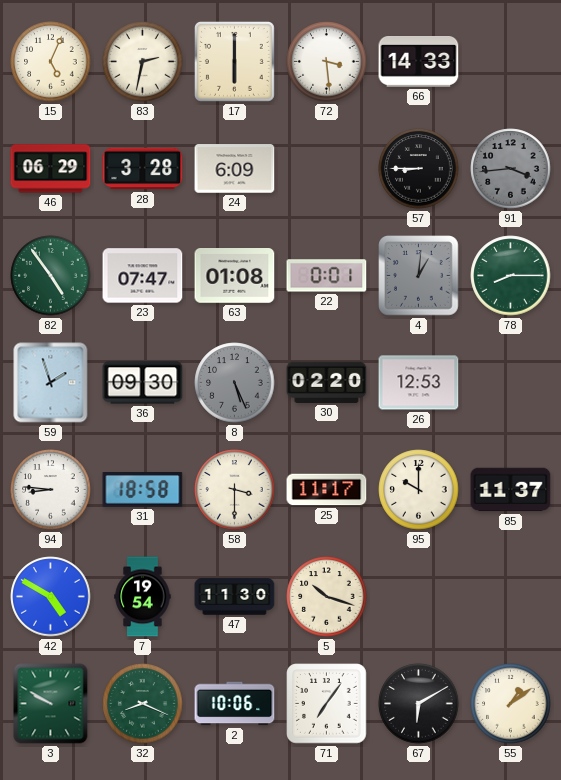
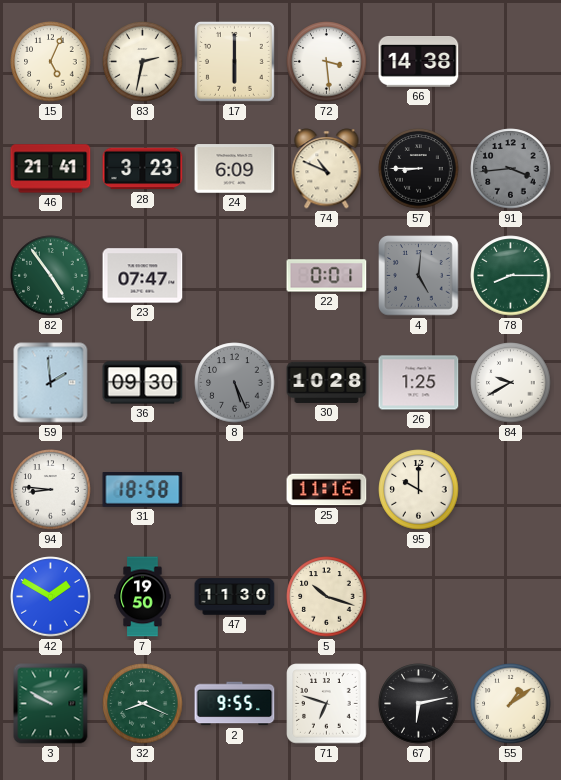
66: 14:33 -> 14:38 (419, 62)
46: 06:29 -> 21:41 (51, 169)
28: 3:28 -> 3:23 (143, 169)
74: none -> 10:49 (327, 169)
63: 01:08 -> none (235, 276)
4: 1:01 -> 5:01 (419, 276)
59: 1:57 -> 1:59 (51, 383)
30: 02:20 -> 10:28 (327, 382)
26: 12:53 -> 1:25 (419, 383)
84: none -> 9:40 (511, 383)
58: 3:30 -> none (235, 490)
25: 11:17 -> 11:16 (327, 490)
85: 11:37 -> none (511, 490)
42: 4:50 -> 1:50 (51, 597)
7: 19:54 -> 19:50 (143, 597)
2: 10:06 -> 9:55 (235, 704)
71: 7:06 -> 6:48 (327, 704)
67: 6:10 -> 6:13 (419, 704)
